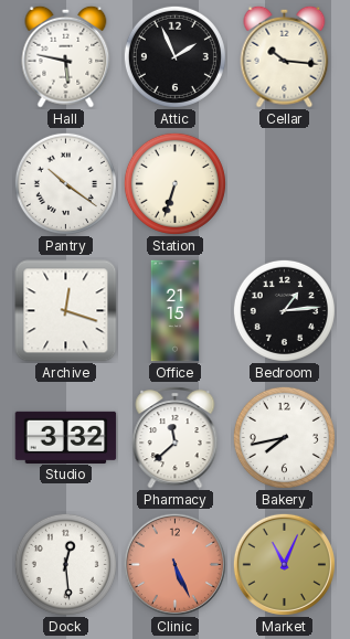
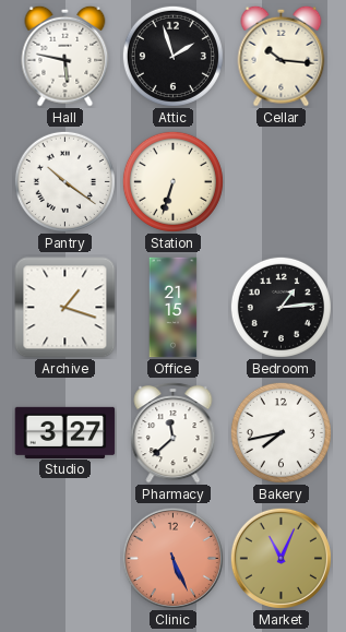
Attic: 1:56 -> 1:57 (172, 56)
Archive: 12:18 -> 1:18 (65, 308)
Studio: 3:32 -> 3:27 (65, 432)
Dock: 12:29 -> none (65, 564)
